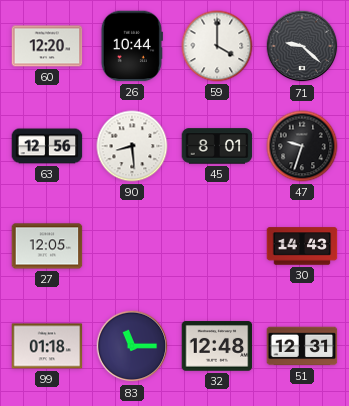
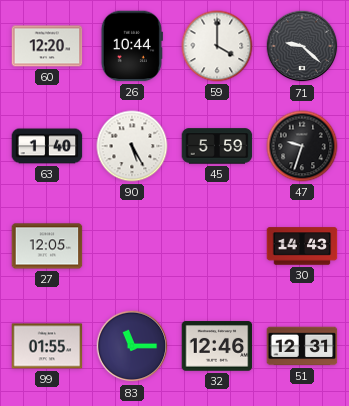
63: 12:56 -> 1:40 (47, 146)
90: 8:29 -> 5:25 (132, 146)
45: 8:01 -> 5:59 (217, 146)
99: 01:18 -> 01:55 (47, 346)
32: 12:48 -> 12:46 (217, 346)
